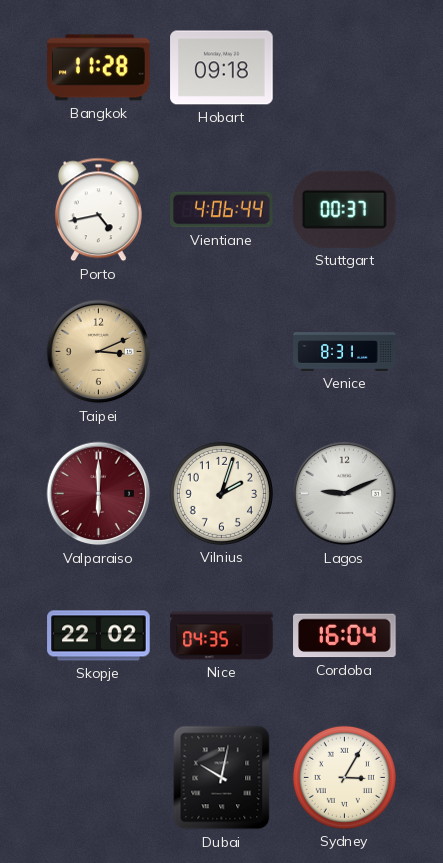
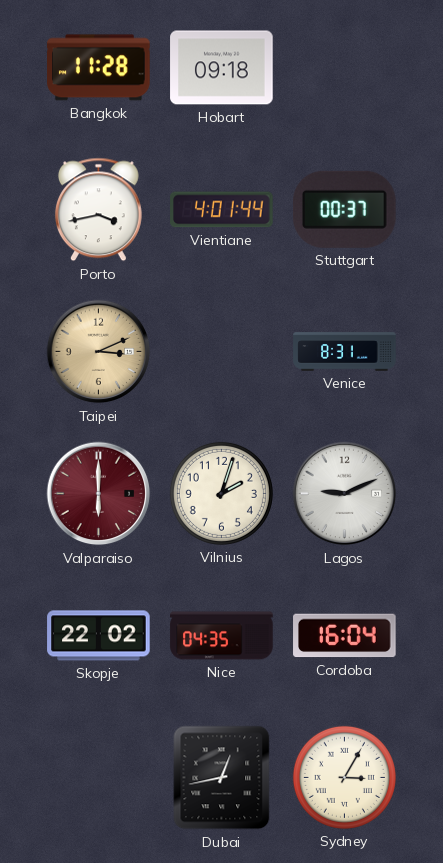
Porto: 4:43 -> 3:43 (98, 210)
Vientiane: 4:06 -> 4:01 (222, 210)
Dubai: 10:02 -> 12:43 (222, 778)
